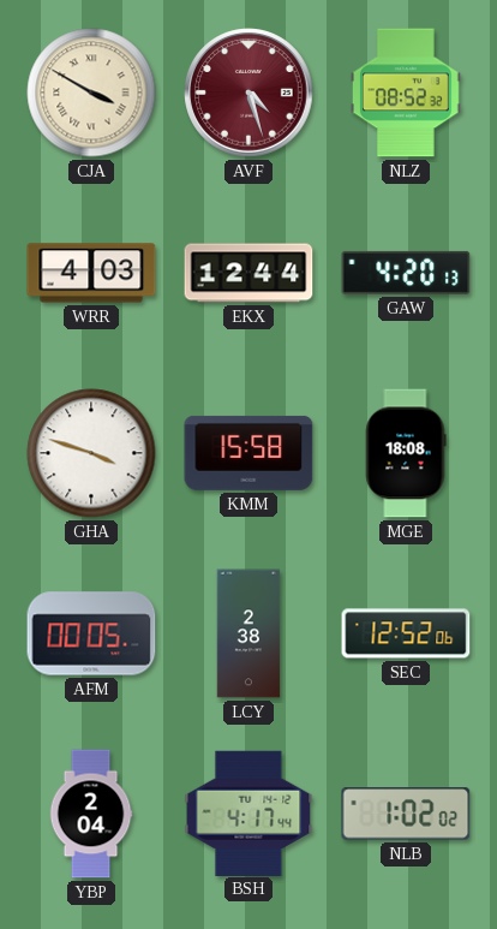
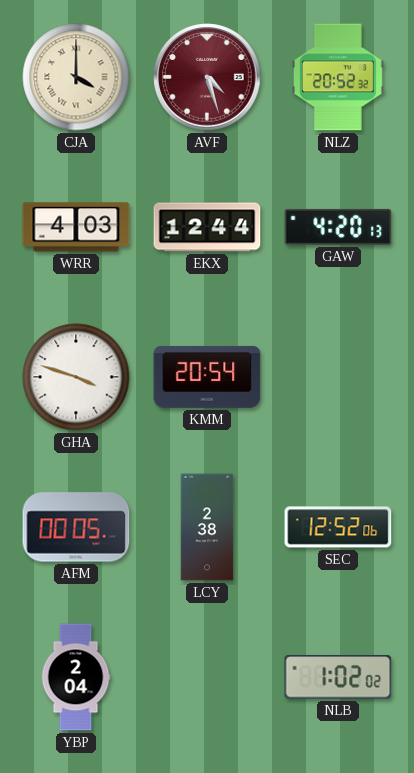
CJA: 3:50 -> 4:00 (76, 77)
NLZ: 08:52 -> 20:52 (338, 77)
KMM: 15:58 -> 20:54 (207, 377)
MGE: 18:08 -> none (406, 453)
BSH: 4:17 -> none (248, 812)
